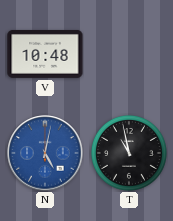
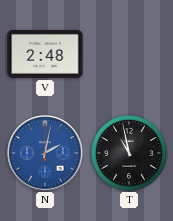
V: 10:48 -> 2:48 (45, 54)
N: 5:02 -> 2:02 (45, 153)
